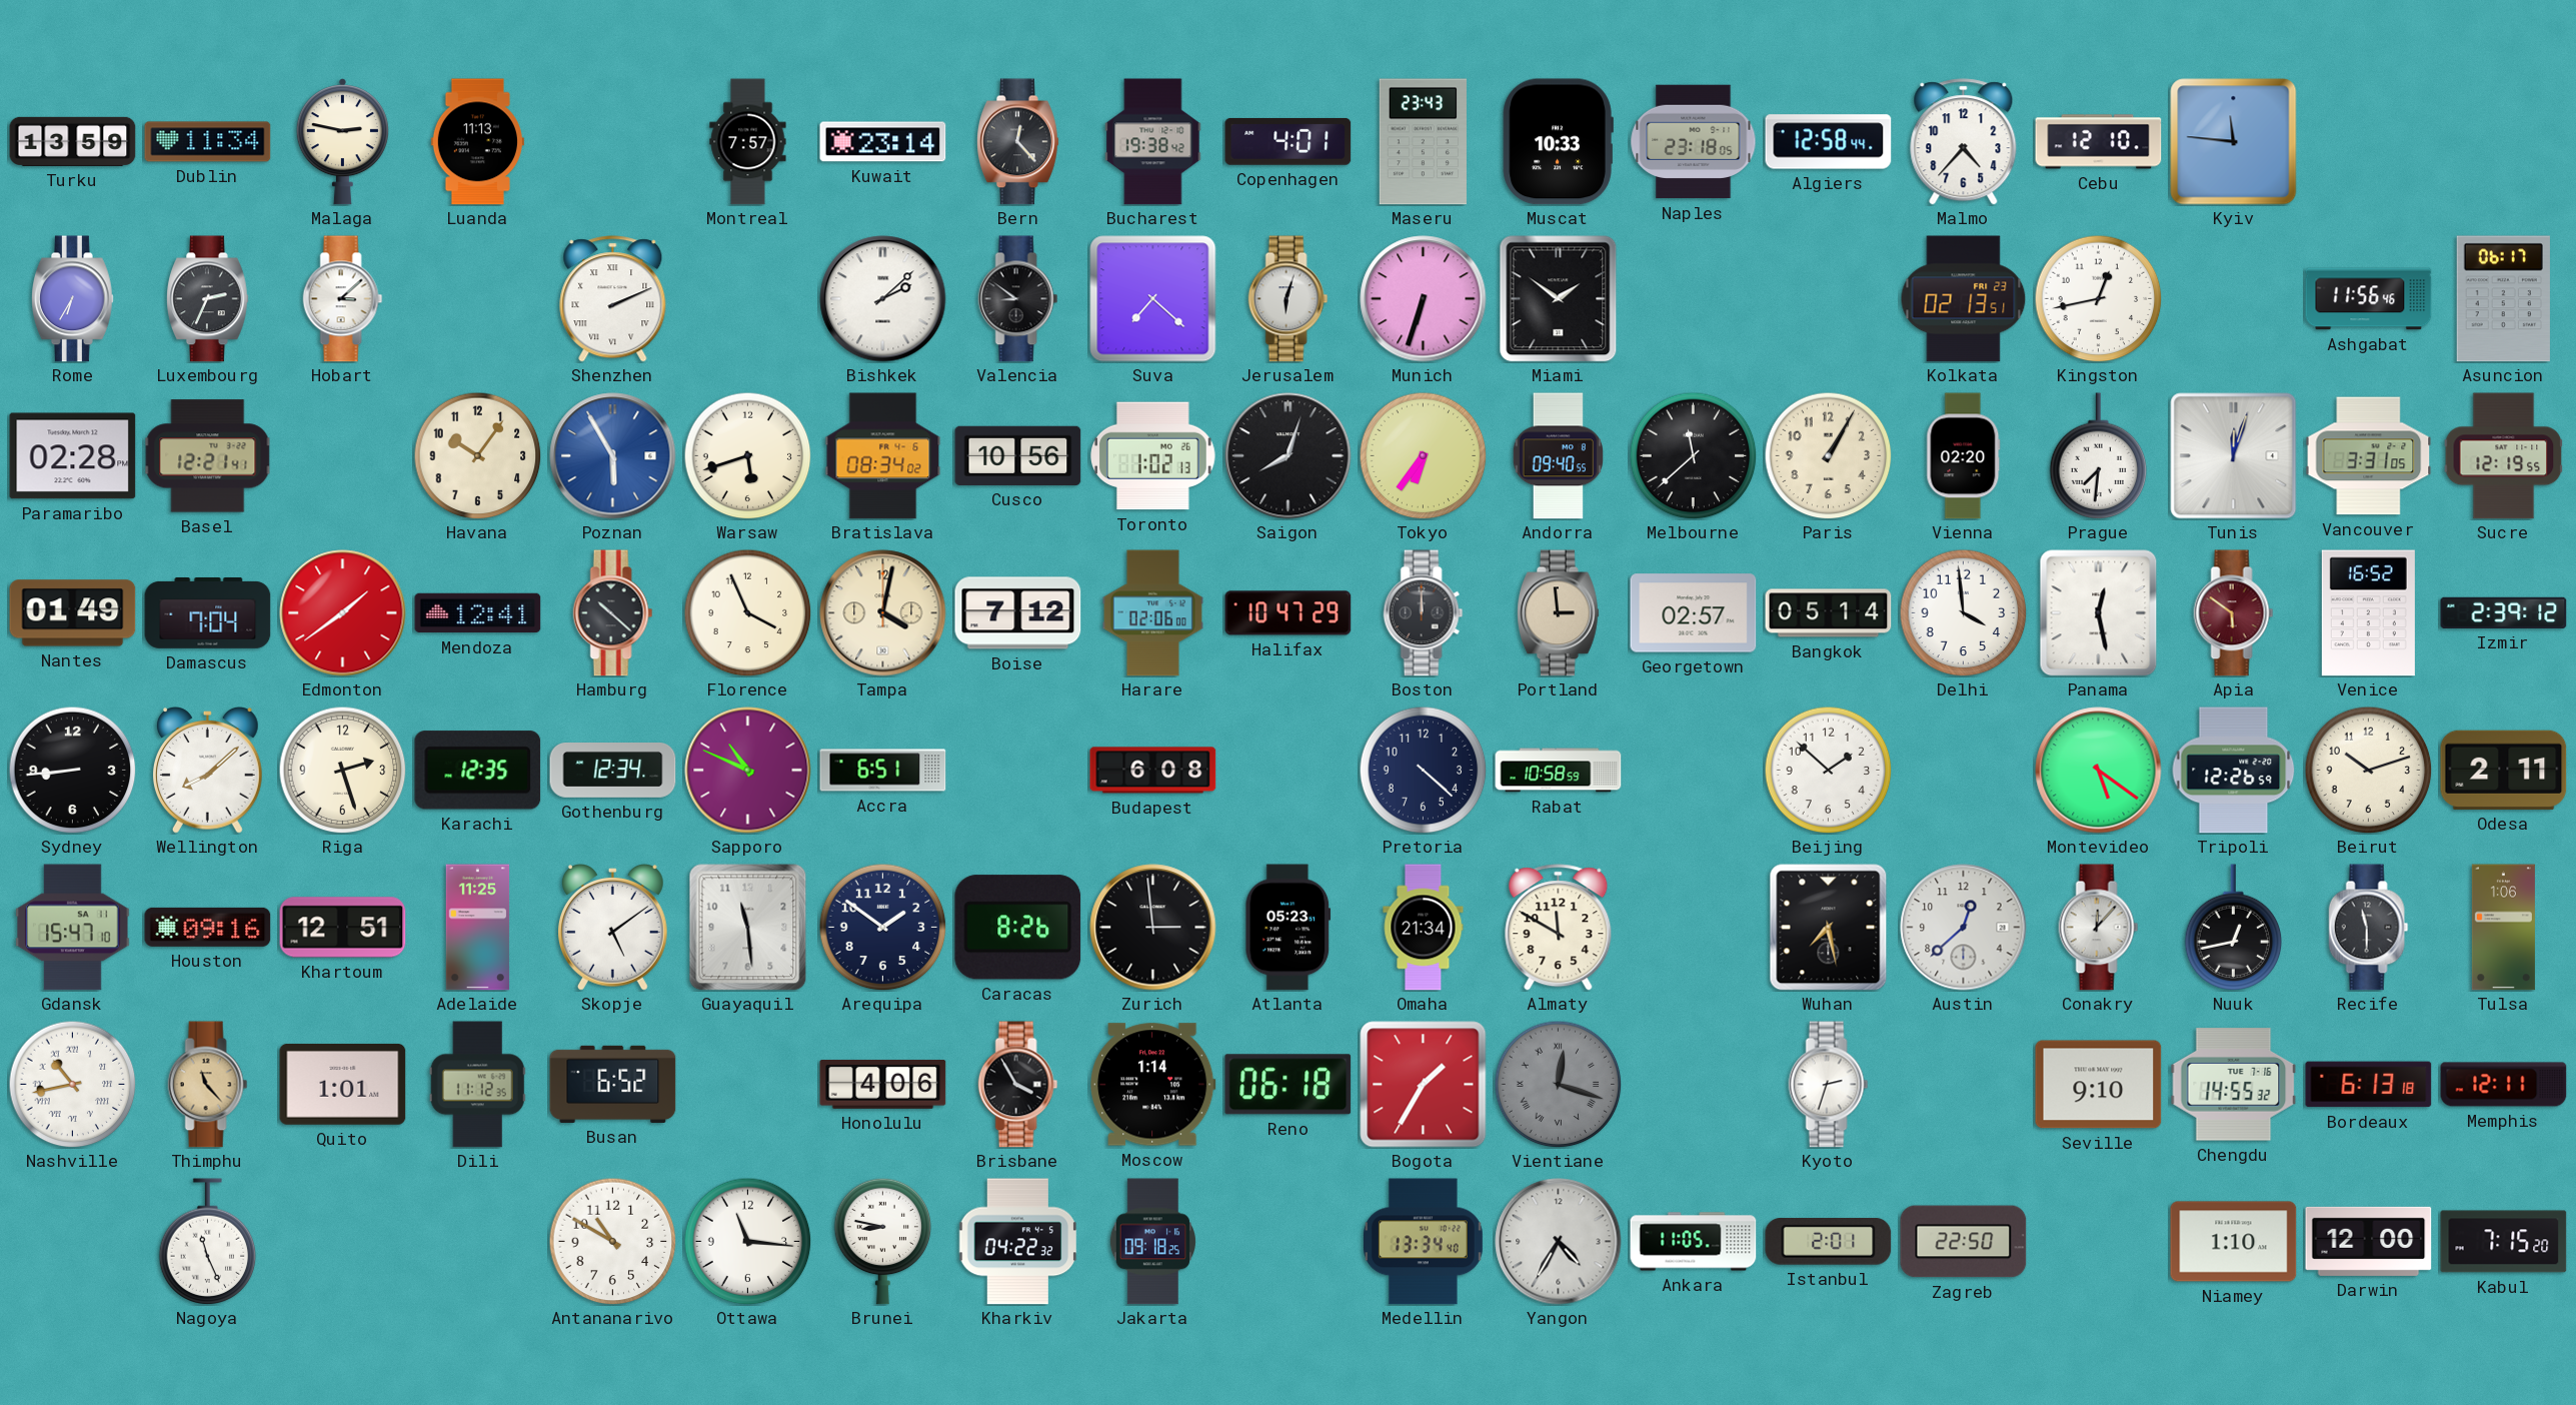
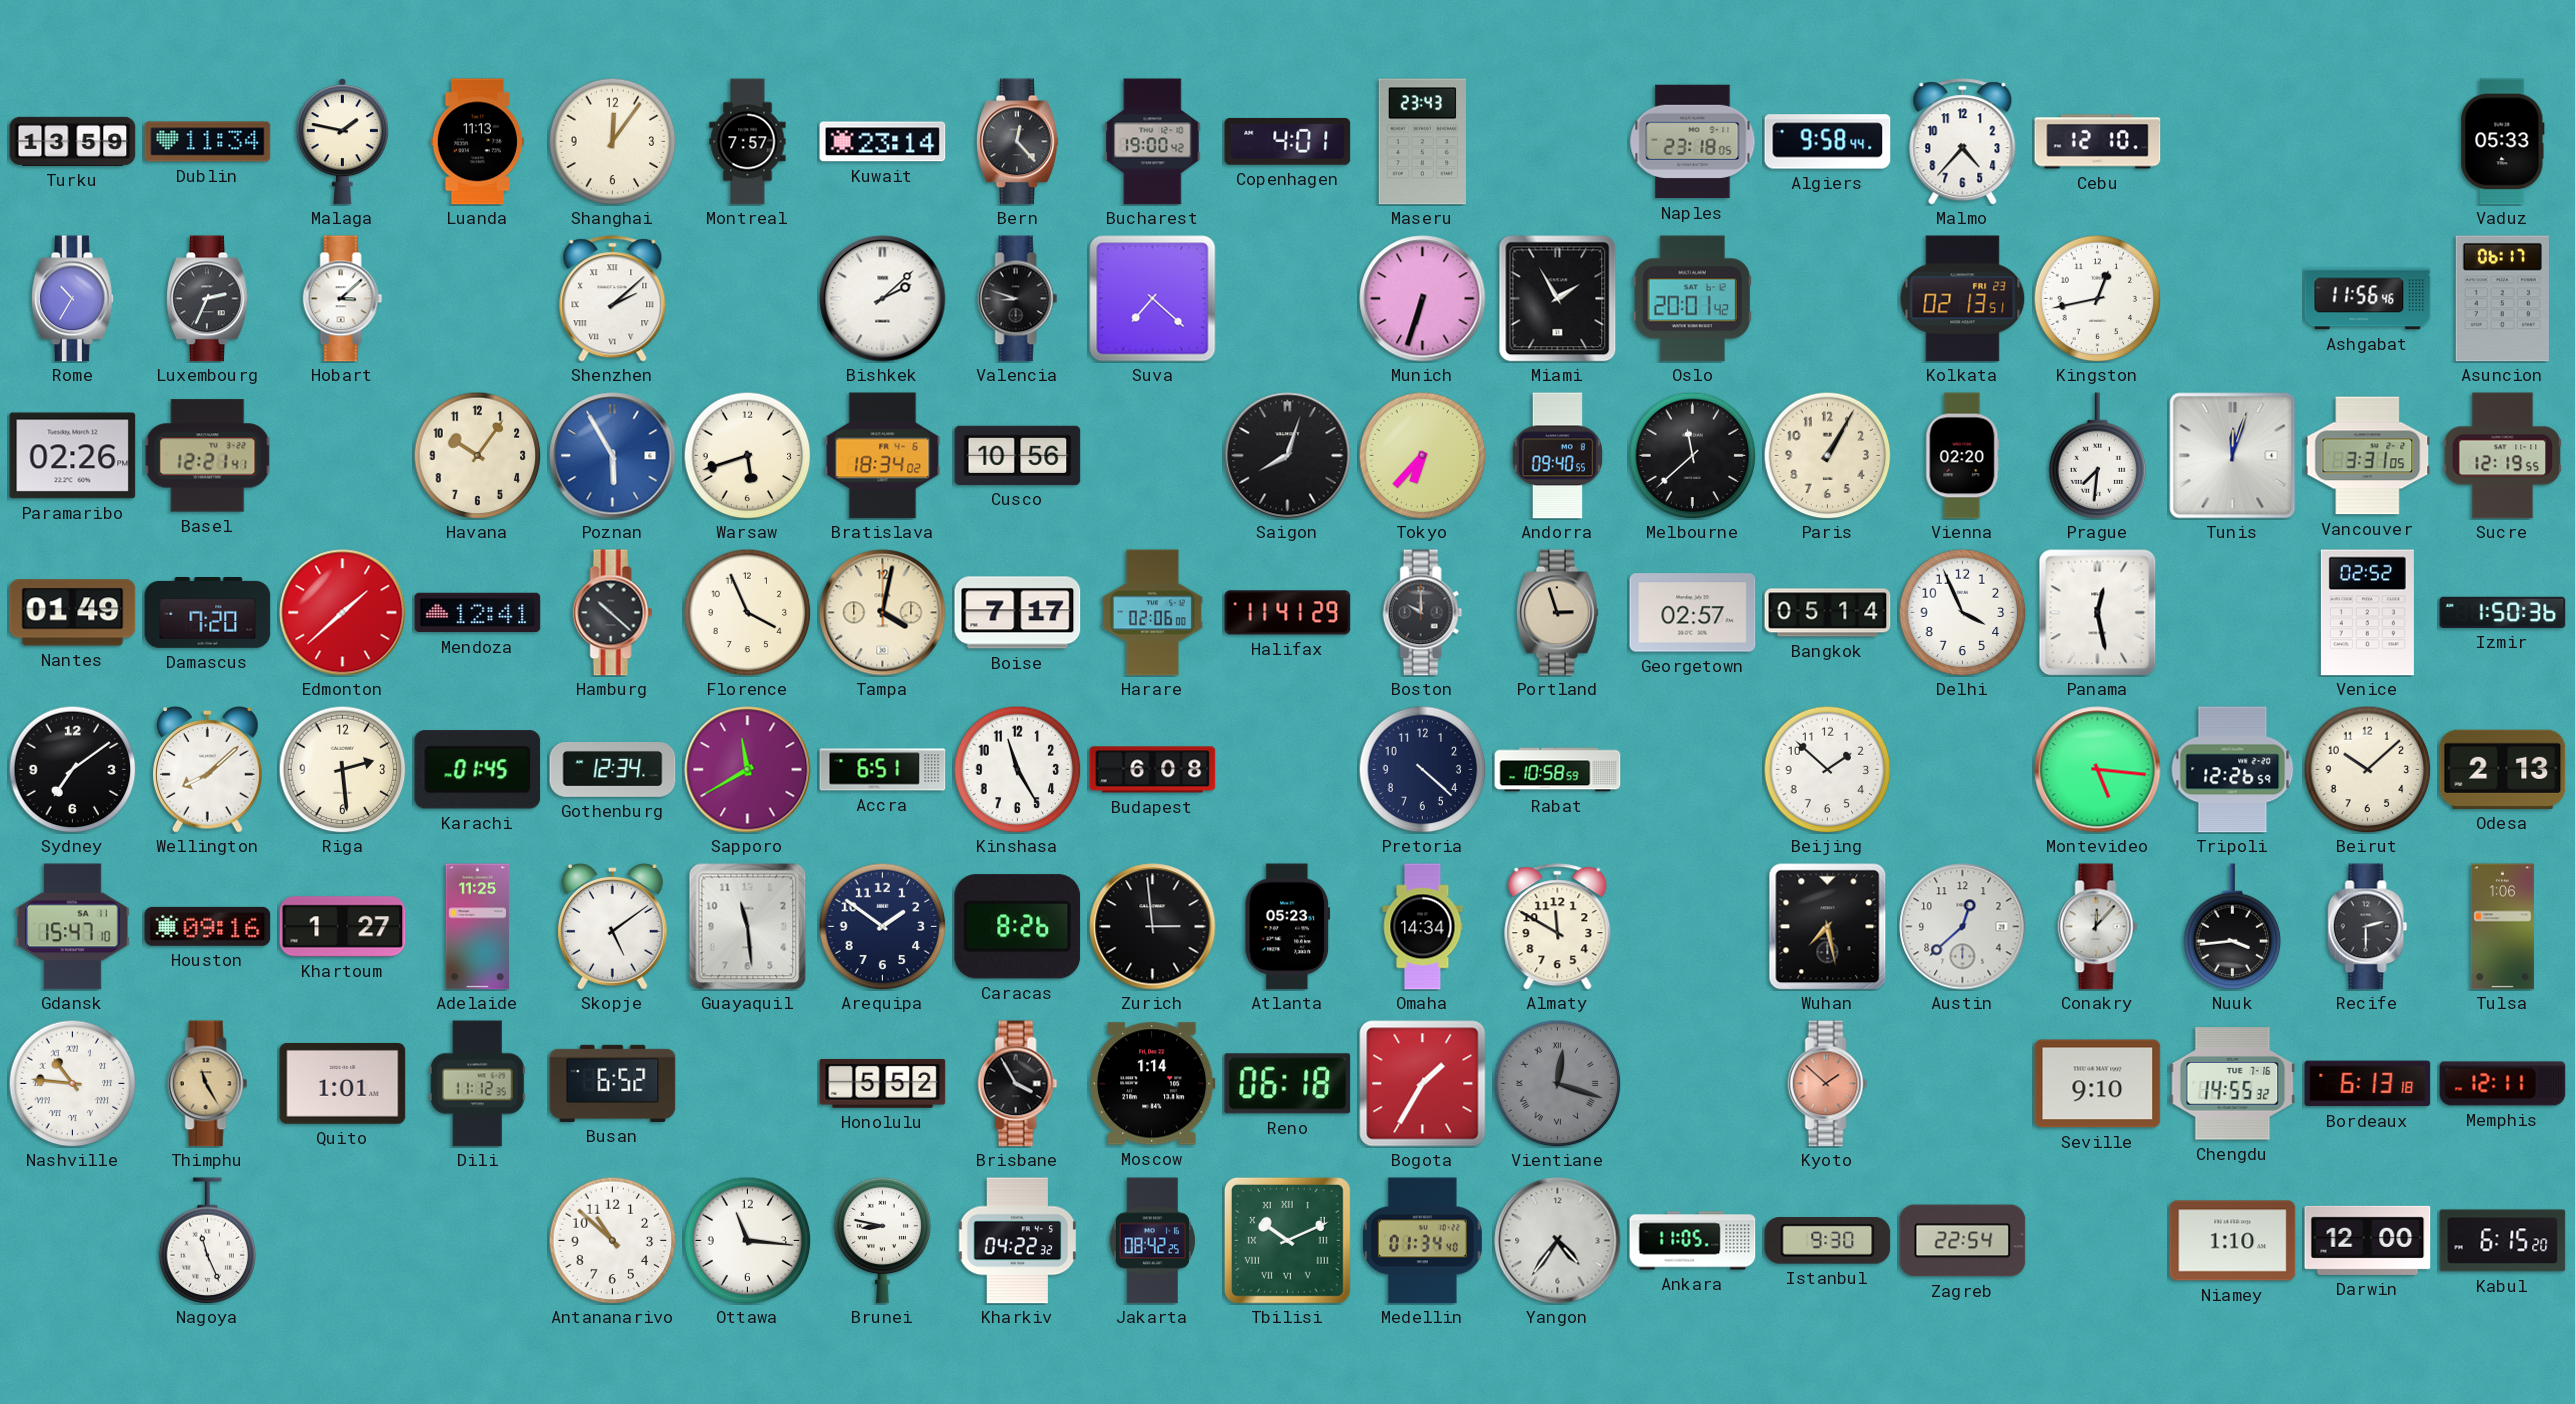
Malaga: 2:47 -> 1:47 (342, 142)
Shanghai: none -> 12:06 (612, 141)
Bucharest: 19:38 -> 19:00 (1153, 142)
Muscat: 10:33 -> none (1558, 142)
Algiers: 12:58 -> 9:58 (1828, 142)
Kyiv: 11:46 -> none (2234, 142)
Vaduz: none -> 05:33 (2503, 142)
Rome: 6:35 -> 10:35 (73, 299)
Shenzhen: 2:11 -> 2:08 (613, 299)
Valencia: 8:51 -> 8:48 (1018, 299)
Jerusalem: 6:03 -> none (1289, 299)
Miami: 1:51 -> 1:55 (1558, 299)
Oslo: none -> 20:01 (1692, 299)
Paramaribo: 02:28 -> 02:26 (73, 456)
Bratislava: 08:34 -> 18:34 (883, 456)
Toronto: 1:02 -> none (1153, 456)
Tokyo: 6:36 -> 6:37 (1422, 455)
Damascus: 7:04 -> 7:20 (208, 613)
Edmonton: 1:39 -> 1:38 (343, 613)
Boise: 7:12 -> 7:17 (1018, 613)
Halifax: 10:47 -> 11:41 (1288, 613)
Boston: 12:00 -> 10:00 (1423, 613)
Portland: 2:59 -> 2:57 (1558, 613)
Delhi: 3:59 -> 3:56 (1962, 612)
Apia: 5:51 -> none (2234, 613)
Venice: 16:52 -> 02:52 (2367, 613)
Izmir: 2:39 -> 1:50 (2503, 612)
Sydney: 8:44 -> 7:09 (72, 769)
Riga: 2:27 -> 2:29 (342, 769)
Karachi: 12:35 -> 01:45 (478, 770)
Sapporo: 10:49 -> 11:40 (748, 770)
Kinshasa: none -> 11:25 (1017, 769)
Montevideo: 5:21 -> 5:16 (2098, 770)
Beirut: 10:12 -> 10:08 (2367, 769)
Odesa: 2:11 -> 2:13 (2503, 769)
Khartoum: 12:51 -> 1:27 (343, 927)
Omaha: 21:34 -> 14:34 (1423, 927)
Nuuk: 12:43 -> 3:44 (2233, 926)
Recife: 11:30 -> 2:30 (2368, 927)
Nashville: 10:43 -> 10:46 (72, 1083)
Thimphu: 11:23 -> 11:25 (208, 1084)
Honolulu: 4:06 -> 5:52 (883, 1083)
Kyoto: 2:33 -> 1:52 (1828, 1084)
Kyoto dial: white -> salmon (1828, 1084)
Antananarivo: 10:50 -> 10:52 (612, 1240)
Jakarta: 09:18 -> 08:42 (1152, 1241)
Tbilisi: none -> 10:11 (1287, 1240)
Medellin: 13:34 -> 01:34 (1422, 1241)
Yangon: 4:35 -> 4:36 (1558, 1241)
Istanbul: 2:01 -> 9:30 (1828, 1241)
Zagreb: 22:50 -> 22:54 (1963, 1241)
Kabul: 7:15 -> 6:15 (2503, 1241)
